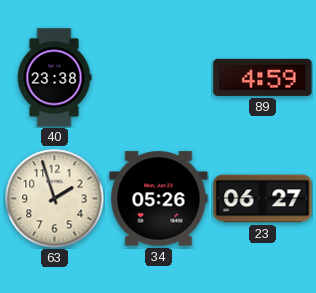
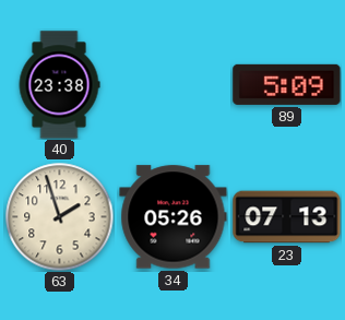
89: 4:59 -> 5:09 (287, 84)
23: 06:27 -> 07:13 (287, 217)
